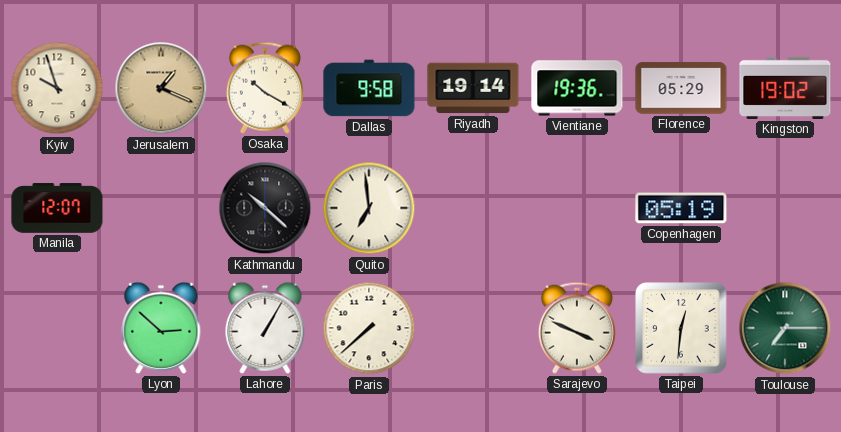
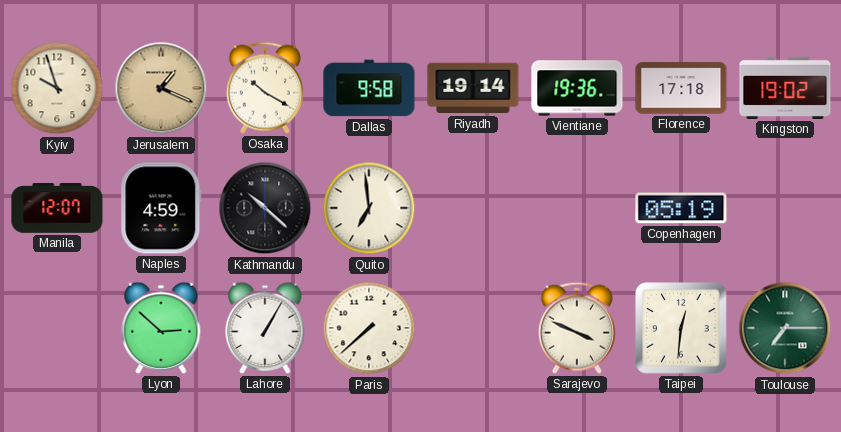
Florence: 05:29 -> 17:18 (681, 88)
Naples: none -> 4:59 (161, 208)
